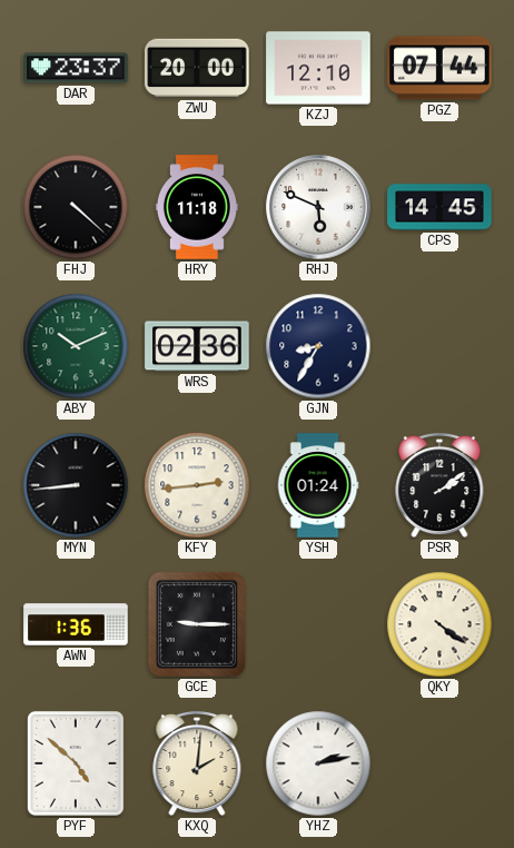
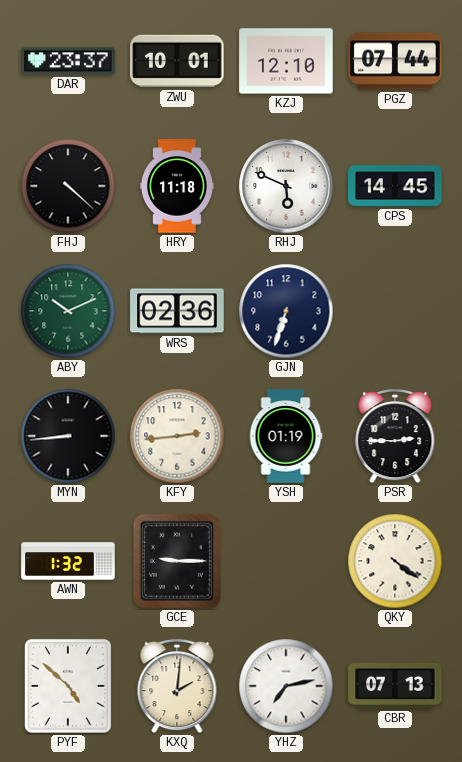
ZWU: 20:00 -> 10:01 (177, 61)
GJN: 8:35 -> 6:33 (286, 311)
YSH: 01:24 -> 01:19 (286, 436)
PSR: 2:09 -> 2:45 (395, 436)
AWN: 1:36 -> 1:32 (68, 561)
YHZ: 2:13 -> 7:13 (286, 686)
CBR: none -> 07:13 (395, 686)
